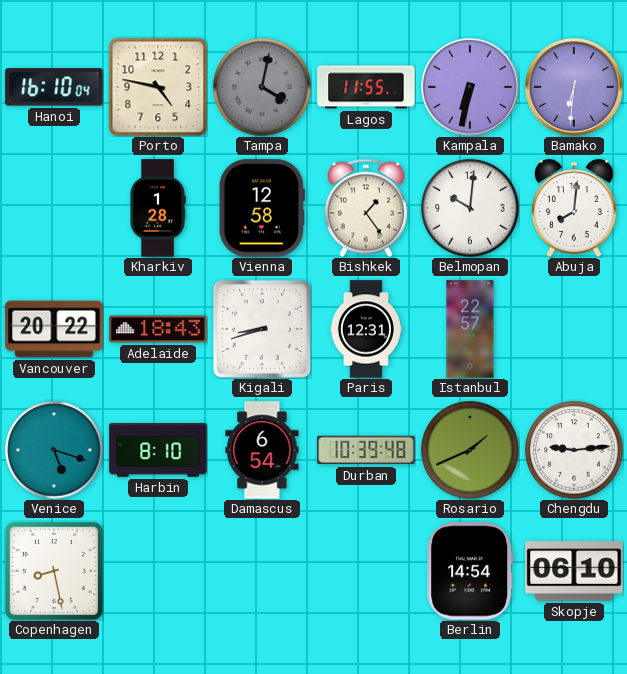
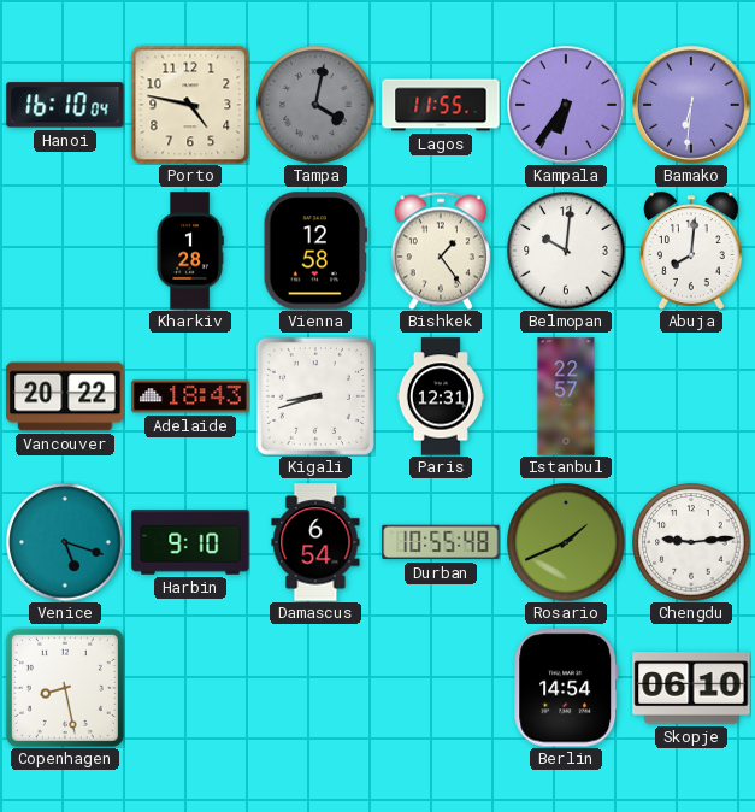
Kampala: 6:32 -> 6:36 (567, 106)
Harbin: 8:10 -> 9:10 (190, 542)
Durban: 10:39 -> 10:55 (441, 542)
